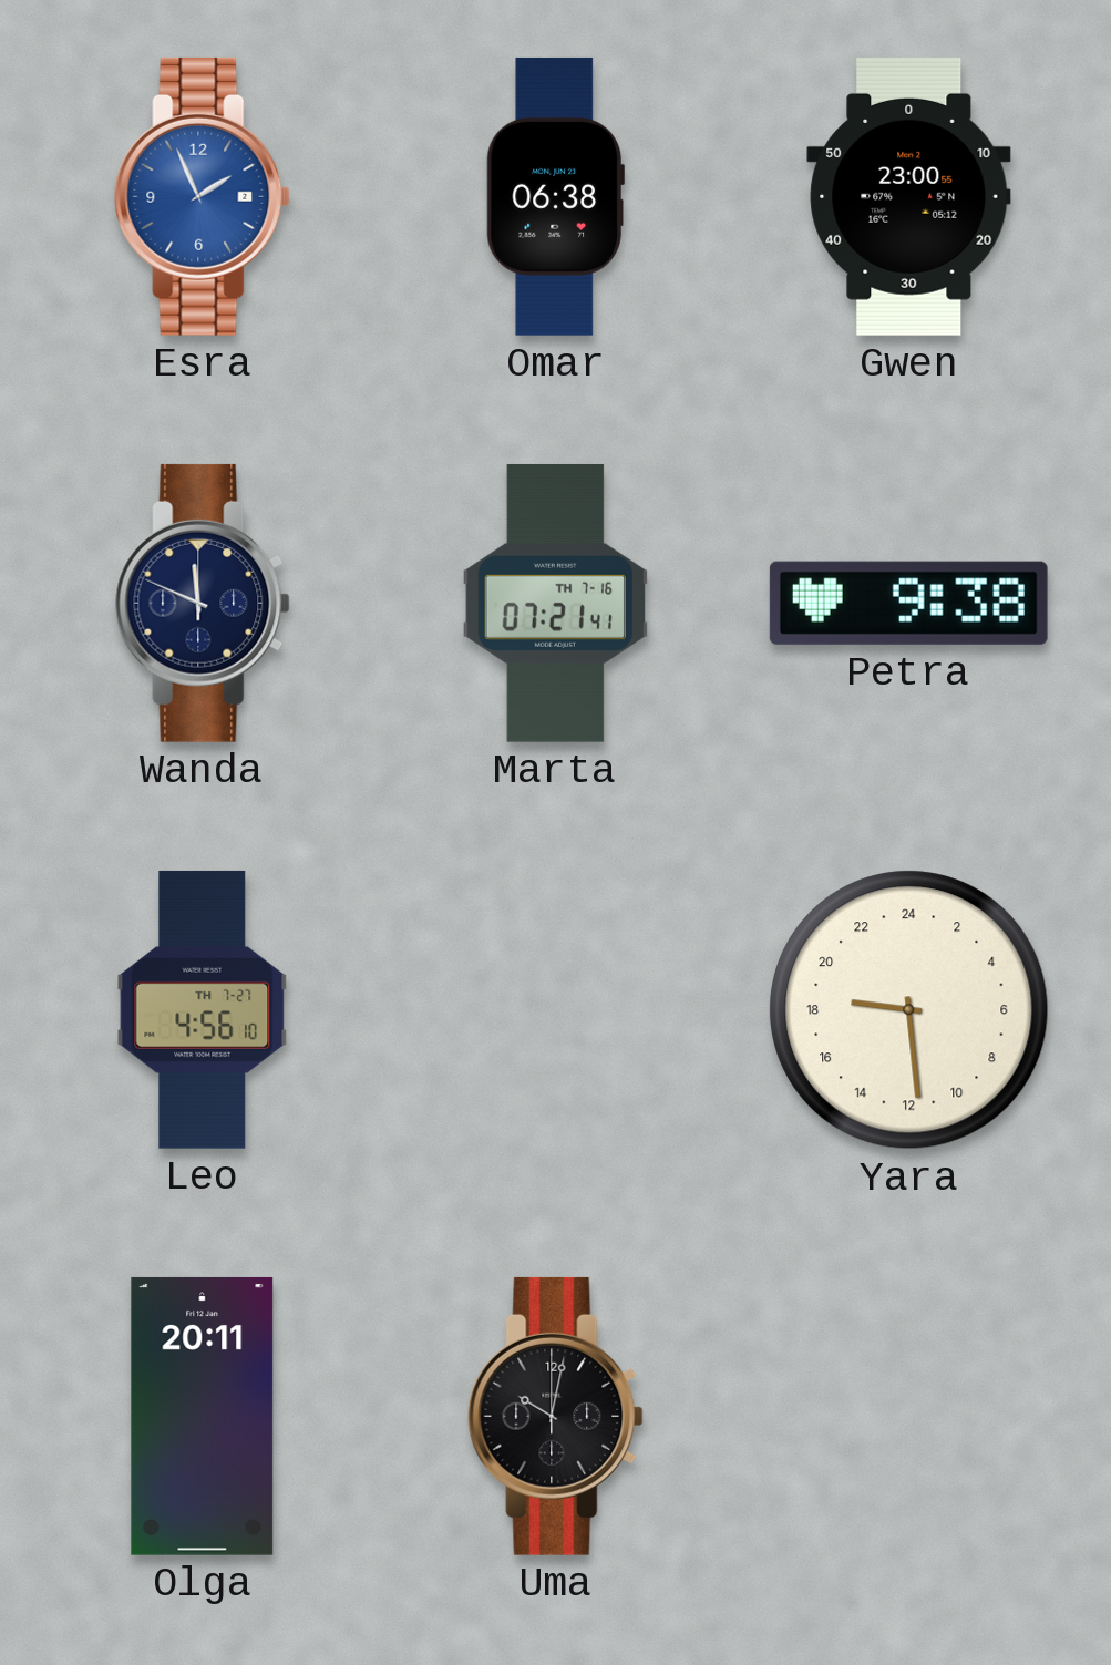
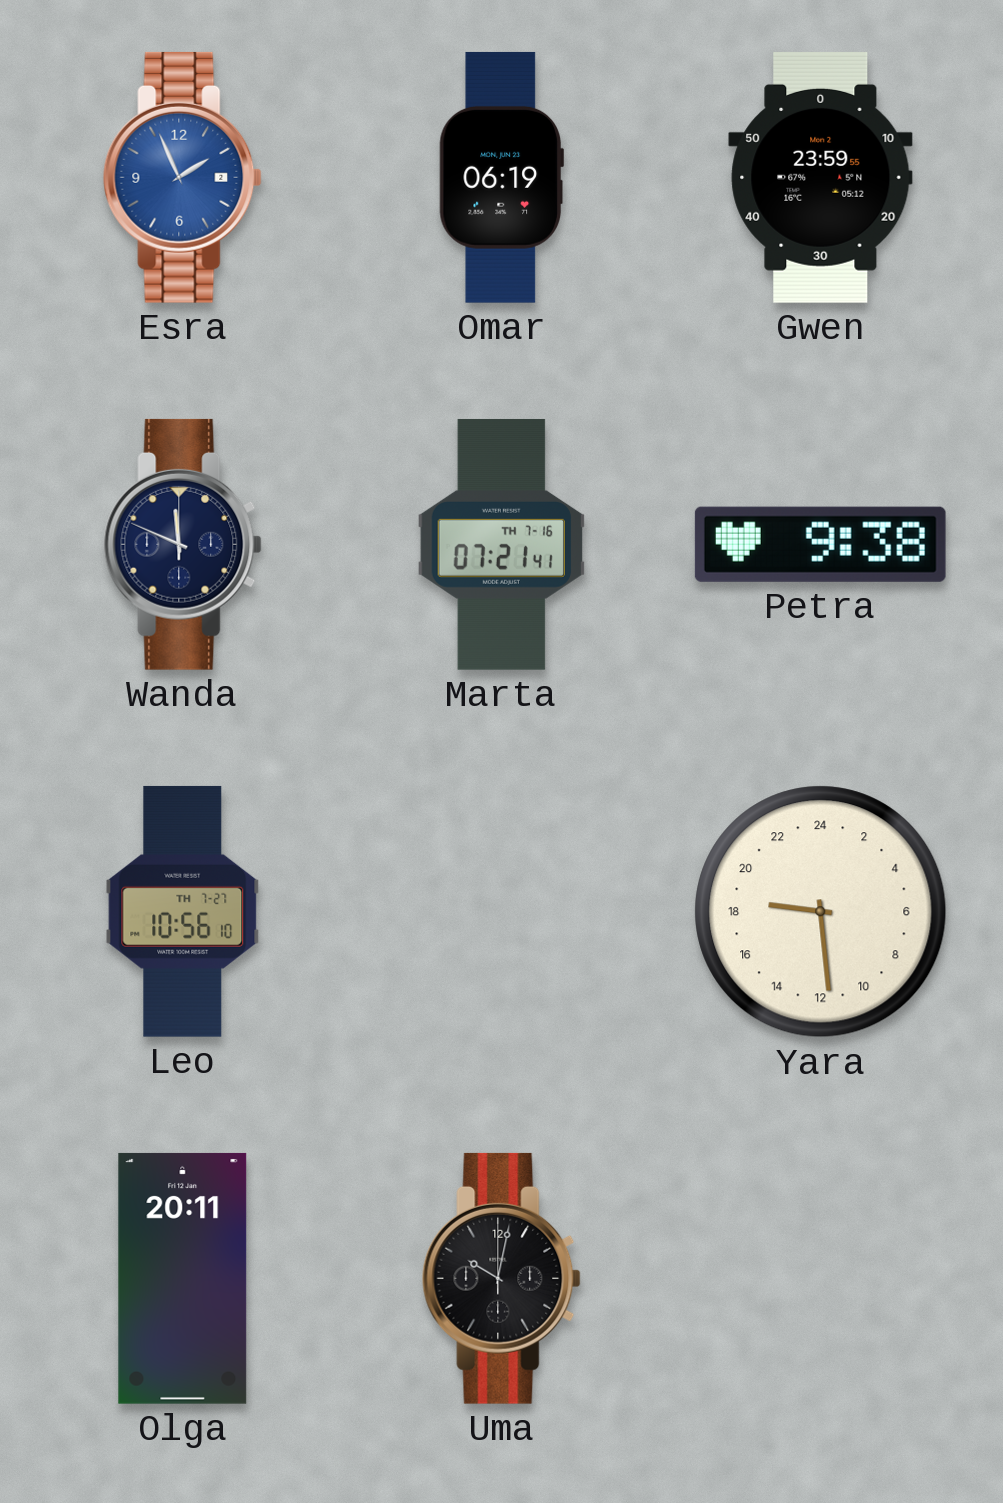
Omar: 06:38 -> 06:19 (501, 177)
Gwen: 23:00 -> 23:59 (821, 177)
Leo: 4:56 -> 10:56 (183, 911)
